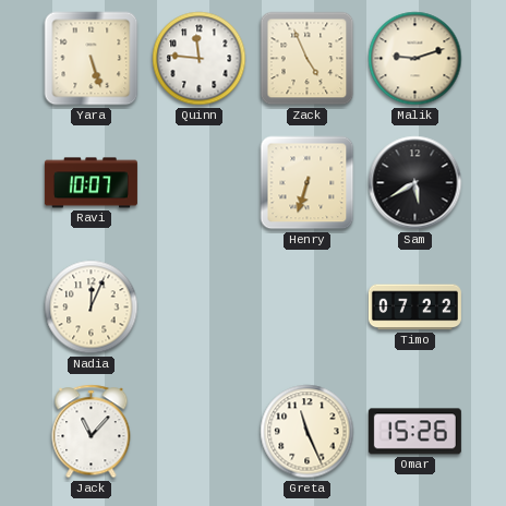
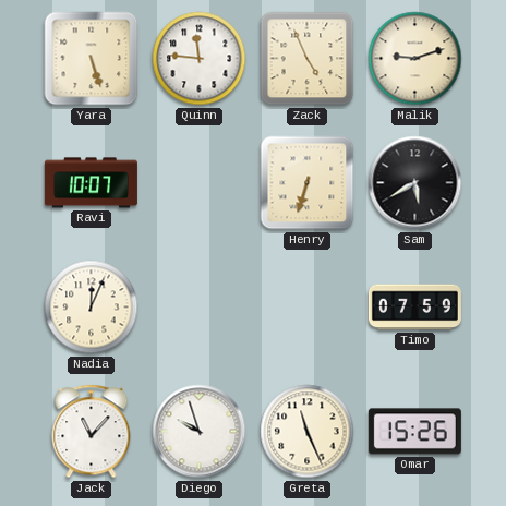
Timo: 07:22 -> 07:59 (414, 308)
Diego: none -> 9:57 (200, 432)
